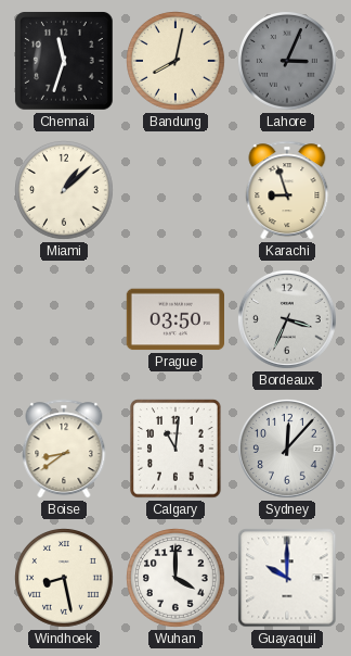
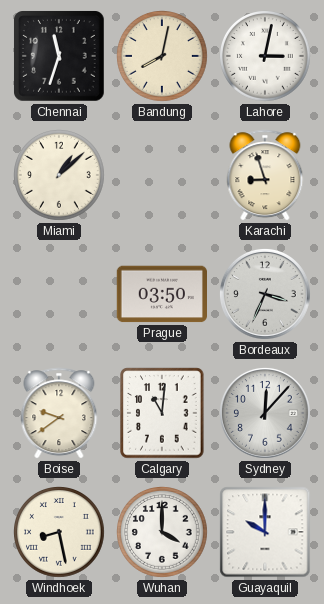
Lahore: 3:04 -> 3:02 (266, 57)
Lahore dial: grey -> white (266, 57)
Boise: 8:39 -> 9:39 (59, 413)
